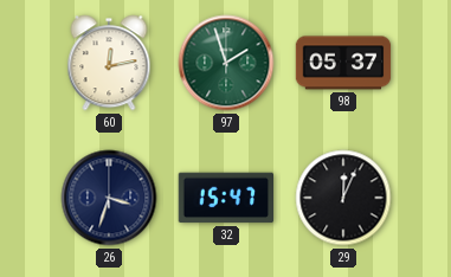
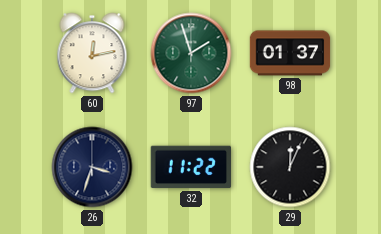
98: 05:37 -> 01:37 (290, 53)
32: 15:47 -> 11:22 (190, 167)
